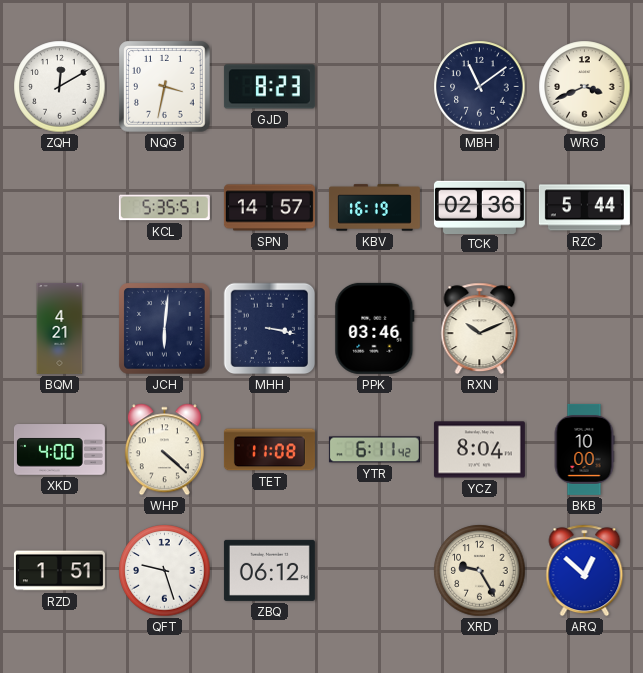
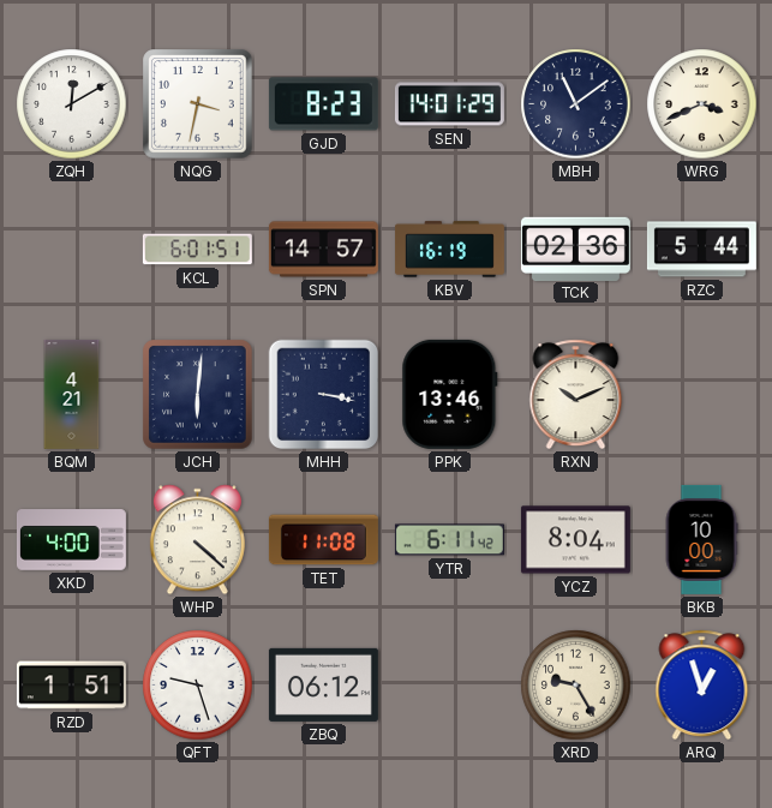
SEN: none -> 14:01 (449, 104)
KCL: 5:35 -> 6:01 (197, 250)
PPK: 03:46 -> 13:46 (450, 394)
ARQ: 12:52 -> 12:57 (702, 686)
